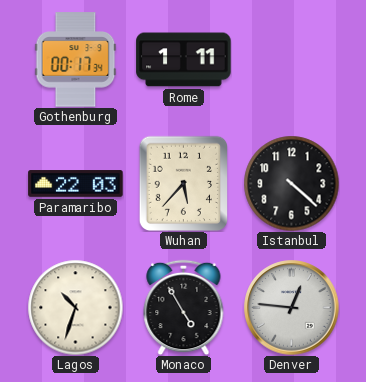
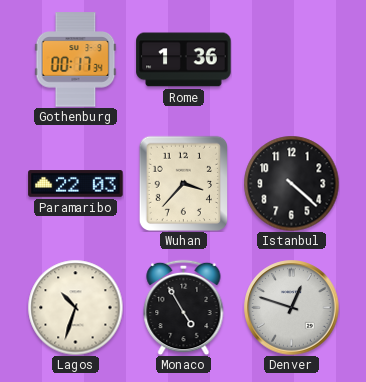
Rome: 1:11 -> 1:36 (184, 60)
Wuhan: 5:37 -> 3:37 (183, 183)
Denver: 12:46 -> 12:48 (292, 308)
